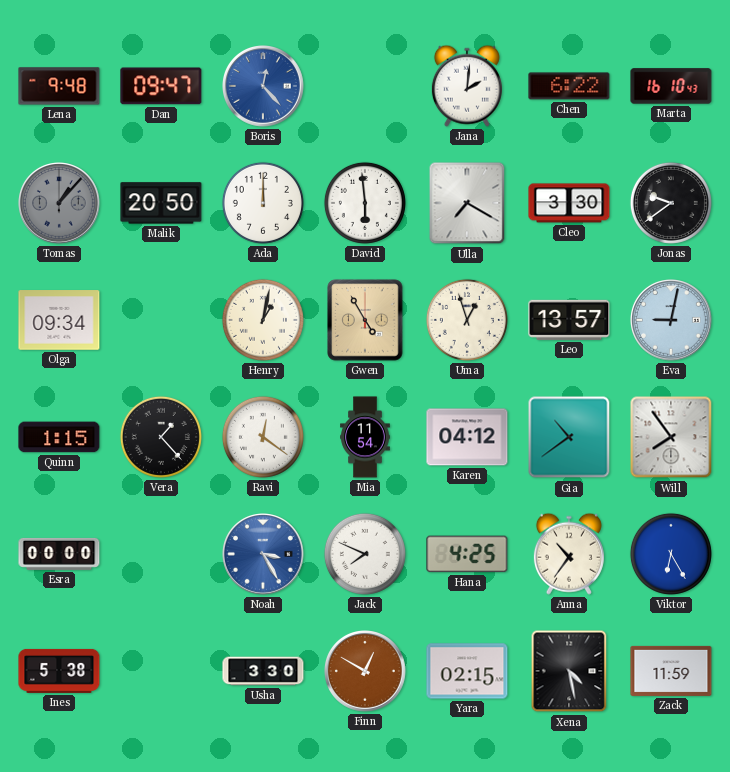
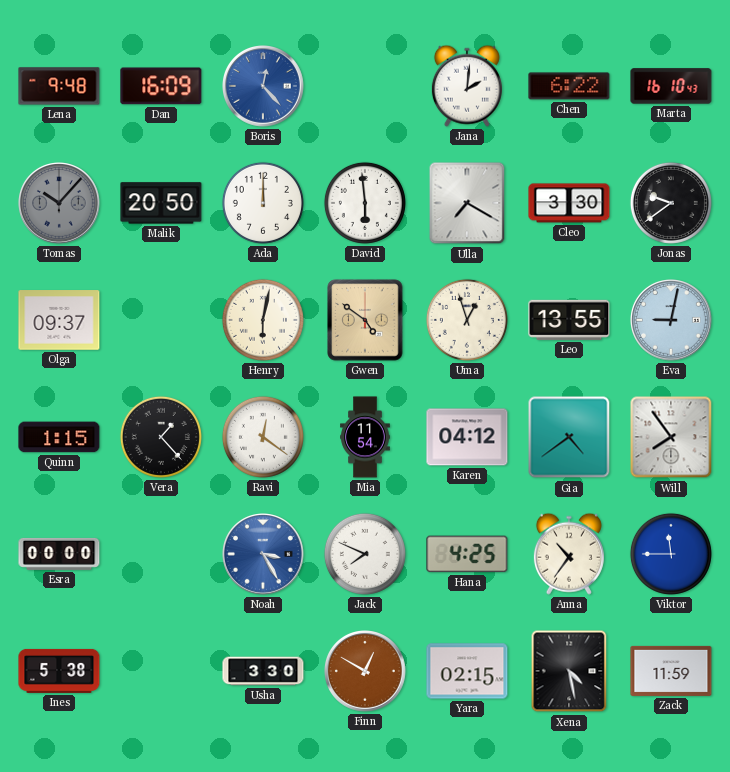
Dan: 09:47 -> 16:09 (161, 86)
Tomas: 1:07 -> 10:07 (60, 204)
Olga: 09:34 -> 09:37 (59, 320)
Henry: 1:02 -> 6:02 (263, 320)
Gwen: 4:55 -> 4:51 (365, 320)
Leo: 13:57 -> 13:55 (569, 320)
Gia: 10:39 -> 4:39 (569, 437)
Viktor: 6:25 -> 11:45 (671, 554)
